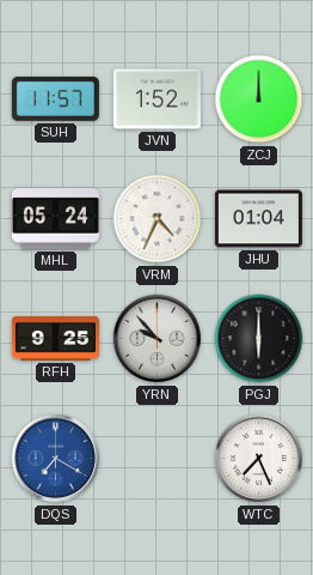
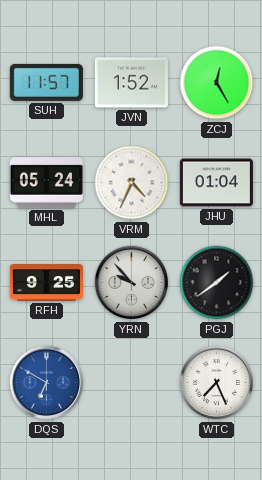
ZCJ: 12:00 -> 12:25 (217, 83)
PGJ: 6:00 -> 1:39 (217, 283)
DQS: 7:20 -> 6:50 (47, 383)
